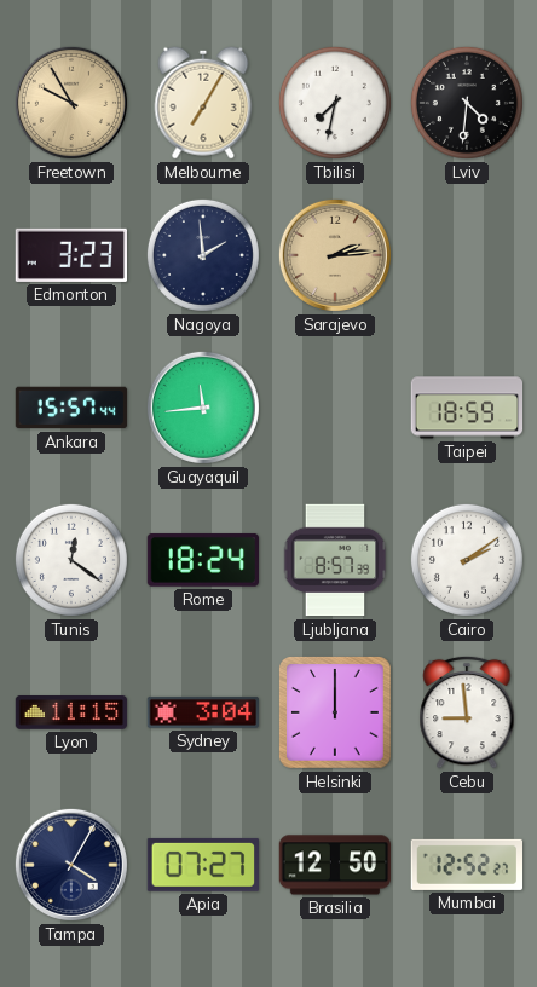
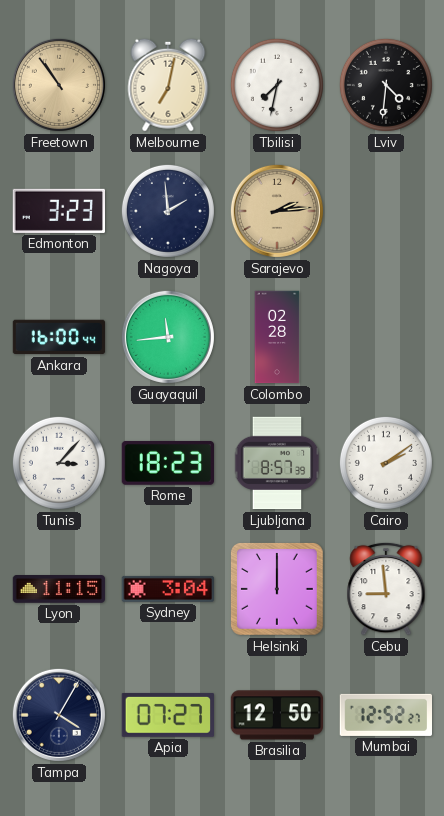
Freetown: 9:55 -> 10:54 (59, 85)
Melbourne: 7:05 -> 7:02 (168, 85)
Ankara: 15:57 -> 16:00 (59, 337)
Colombo: none -> 02:28 (277, 337)
Taipei: 18:59 -> none (467, 408)
Tunis: 12:21 -> 3:07 (59, 463)
Rome: 18:24 -> 18:23 (167, 463)
